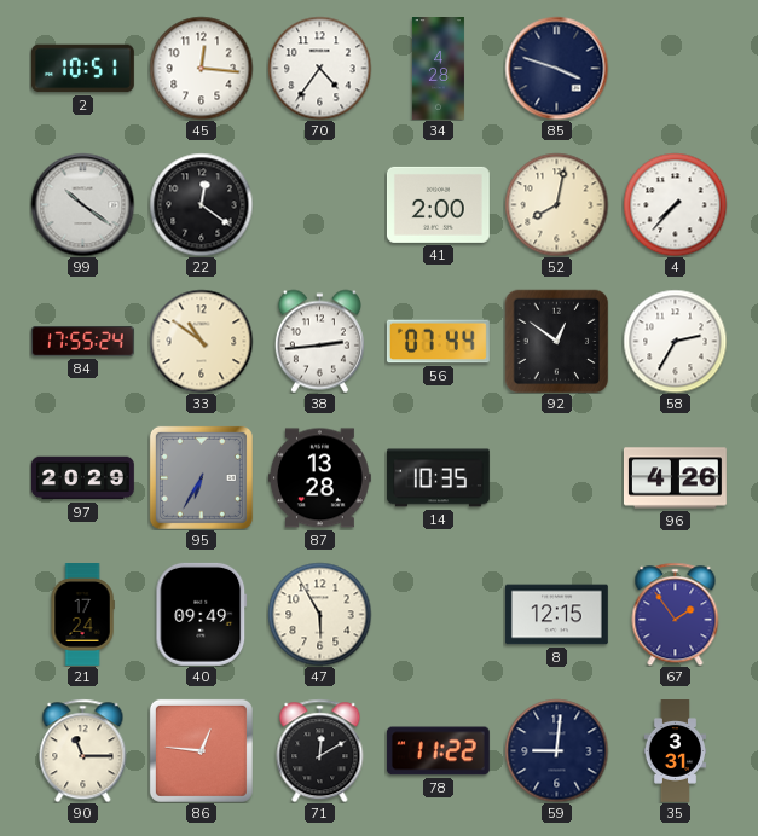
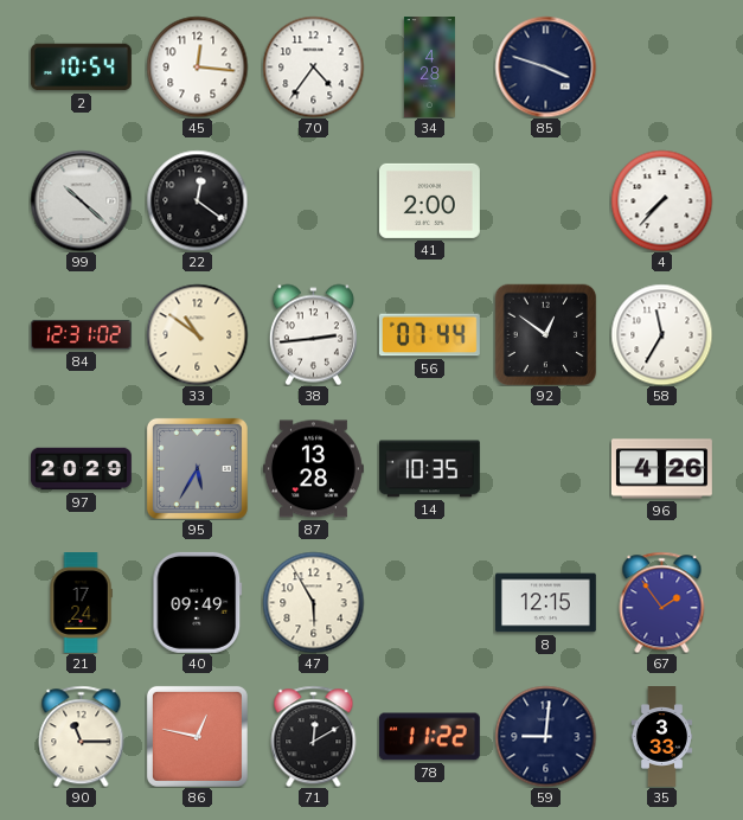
2: 10:51 -> 10:54 (81, 68)
99: 10:21 -> 10:22 (81, 200)
52: 8:02 -> none (556, 204)
84: 17:55 -> 12:31 (82, 334)
58: 2:35 -> 11:35 (661, 334)
95: 6:35 -> 5:35 (197, 468)
86: 12:46 -> 12:47 (197, 736)
35: 3:31 -> 3:33 (662, 737)
